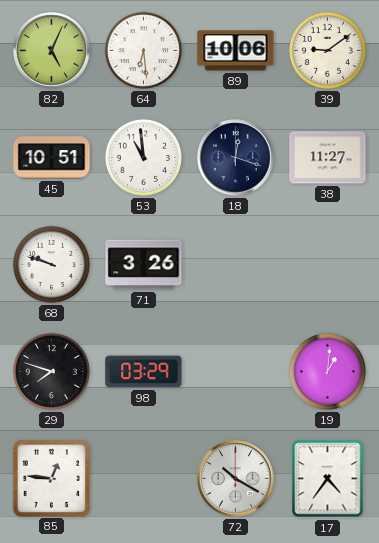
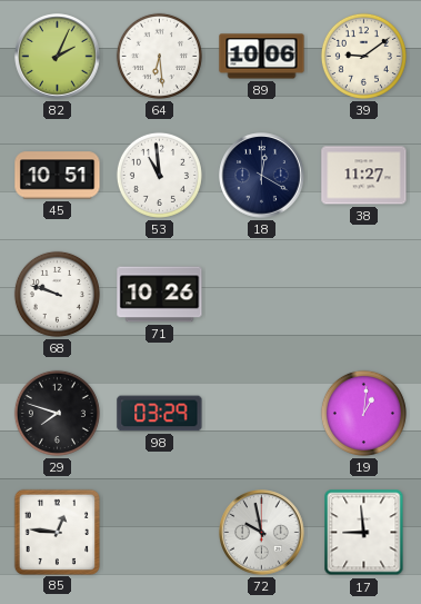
82: 5:04 -> 2:04 (58, 57)
18: 12:18 -> 12:20 (262, 176)
71: 3:26 -> 10:26 (160, 295)
72: 10:20 -> 9:58 (262, 533)
17: 4:36 -> 8:59 (364, 533)
